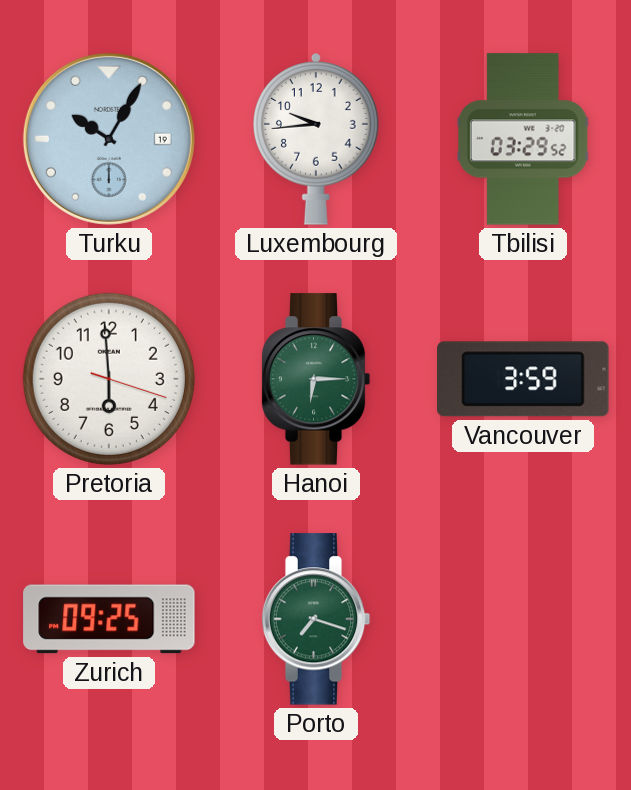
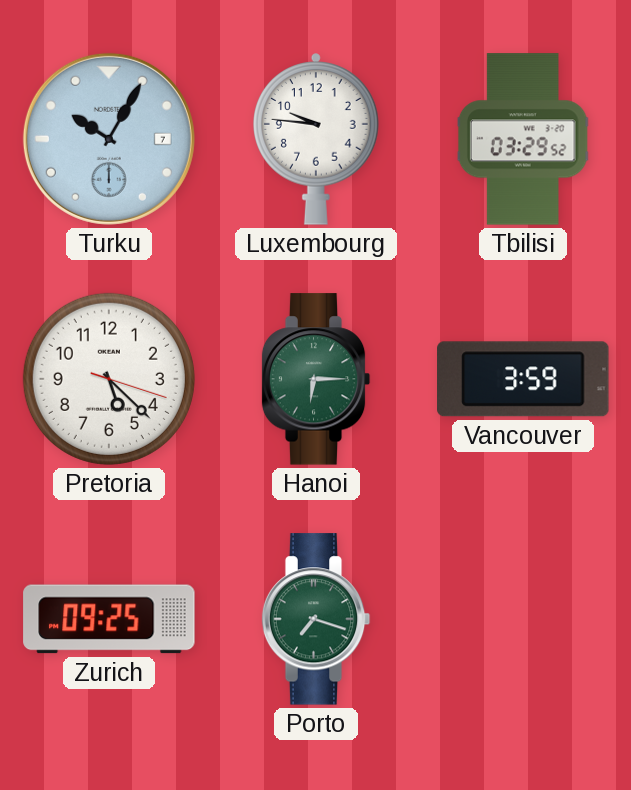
Turku date: 19 -> 7 (109, 139)
Luxembourg: 9:44 -> 9:46 (317, 139)
Pretoria: 5:59 -> 5:22 (109, 379)
